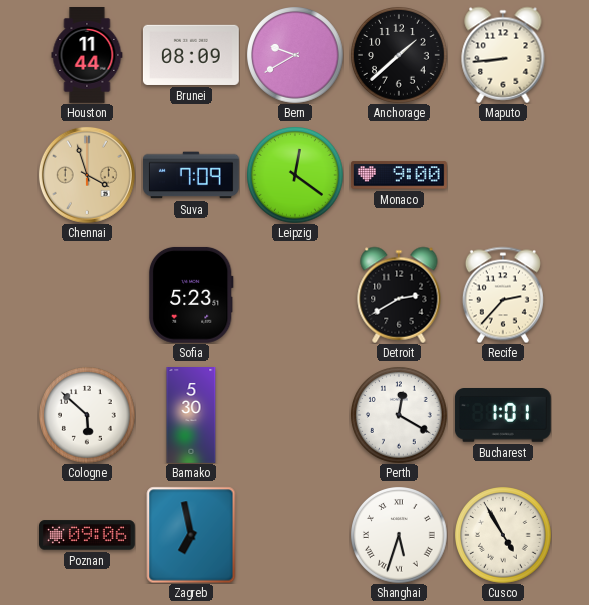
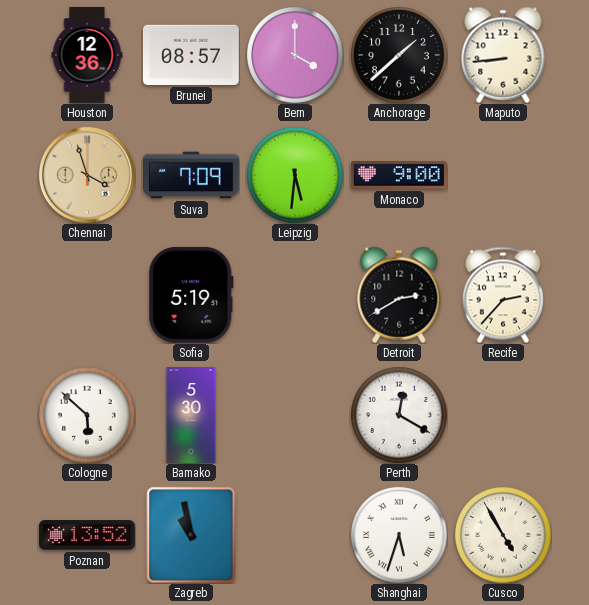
Houston: 11:44 -> 12:36 (87, 56)
Brunei: 08:09 -> 08:57 (191, 55)
Bern: 9:40 -> 4:00 (295, 55)
Leipzig: 12:21 -> 5:31 (295, 175)
Sofia: 5:23 -> 5:19 (191, 295)
Bucharest: 1:01 -> none (503, 416)
Poznan: 09:06 -> 13:52 (88, 535)
Zagreb: 6:58 -> 10:58 (191, 535)
